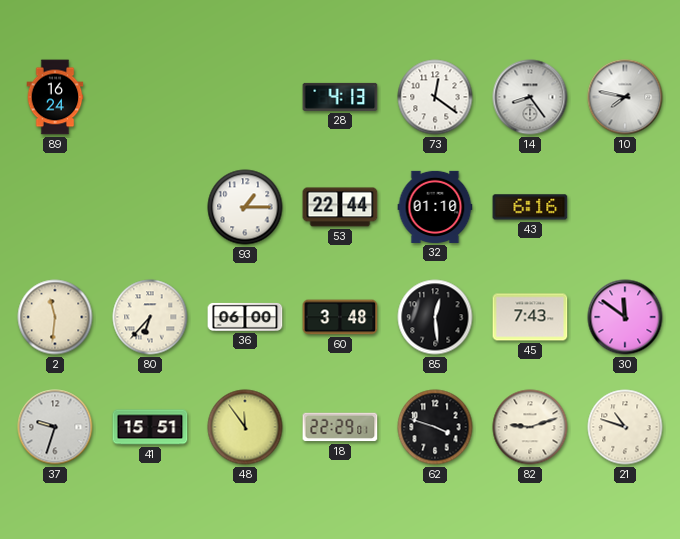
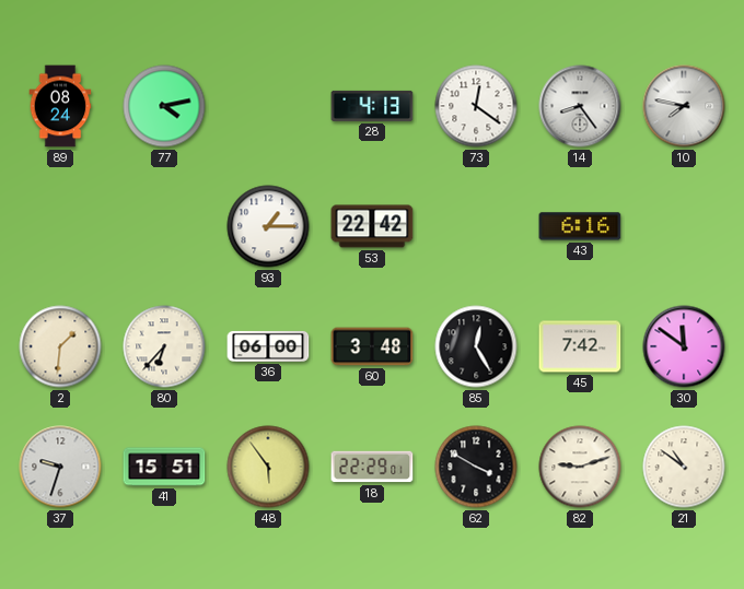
89: 16:24 -> 08:24 (60, 106)
77: none -> 4:13 (164, 106)
53: 22:44 -> 22:42 (372, 226)
32: 01:10 -> none (435, 207)
2: 11:31 -> 1:31 (60, 346)
85: 12:29 -> 12:25 (476, 346)
45: 7:43 -> 7:42 (580, 346)
48: 11:54 -> 5:54 (268, 467)
62: 3:48 -> 3:50 (476, 467)
21: 10:48 -> 10:51 (684, 467)
